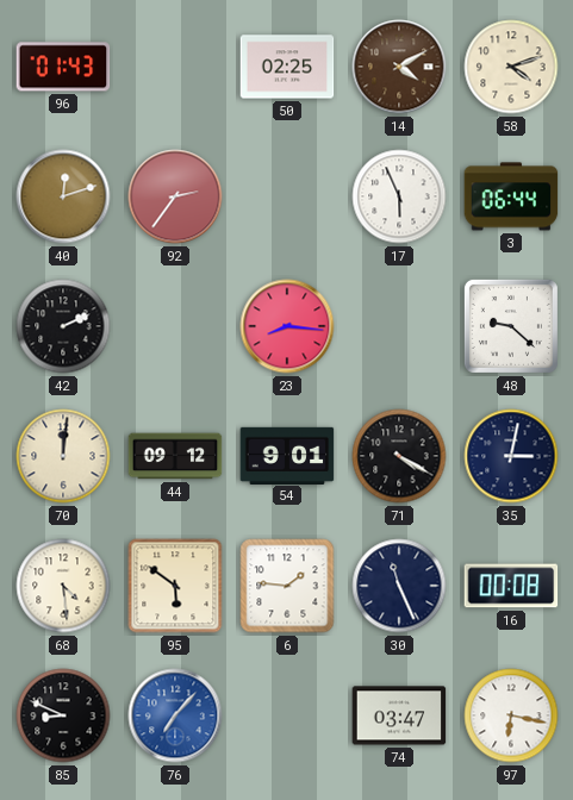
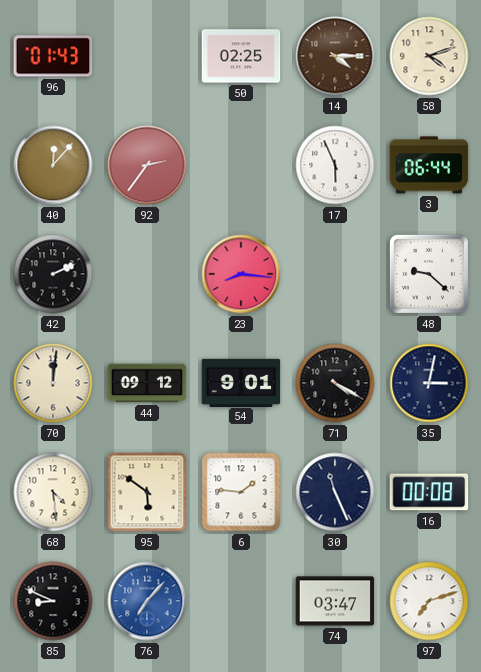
14: 4:10 -> 4:15 (335, 56)
40: 12:12 -> 12:07 (53, 165)
97: 6:17 -> 7:12 (429, 601)
